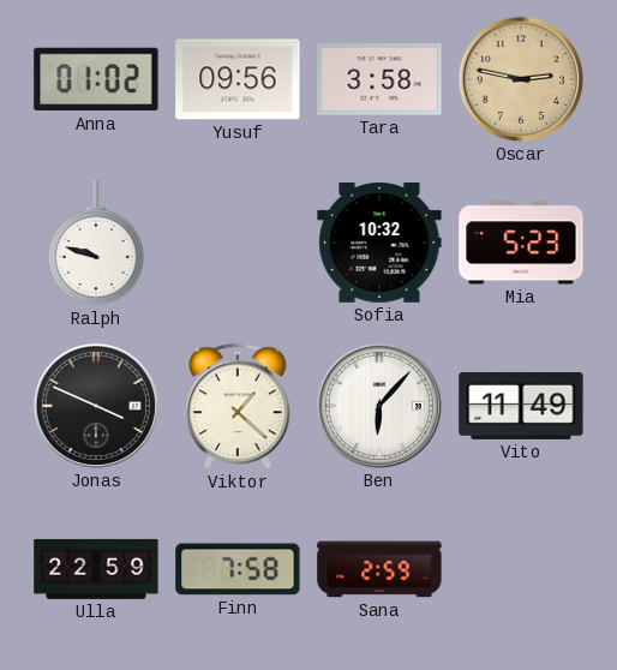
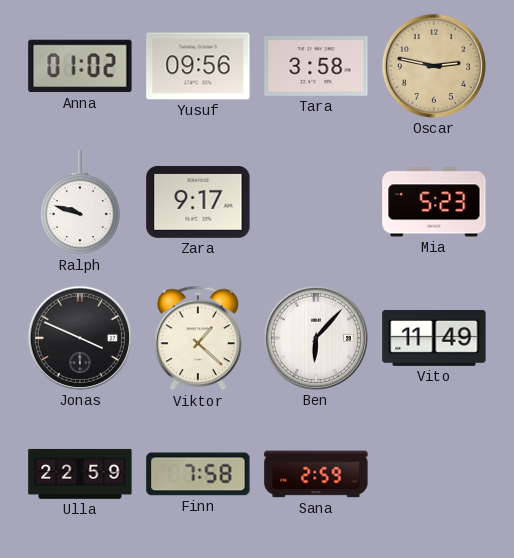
Zara: none -> 9:17 (198, 202)
Sofia: 10:32 -> none (379, 243)
